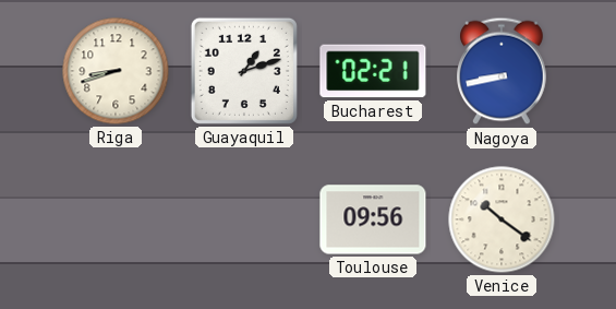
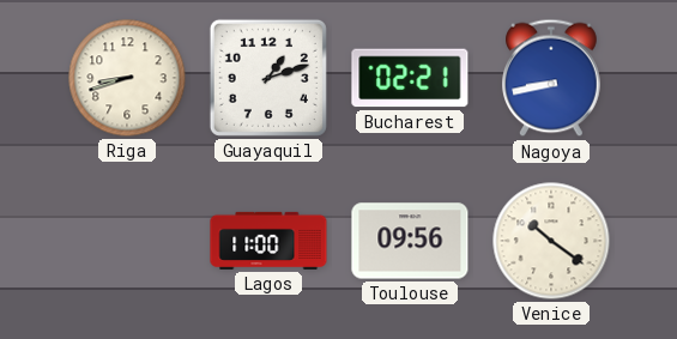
Lagos: none -> 11:00 (268, 241)
